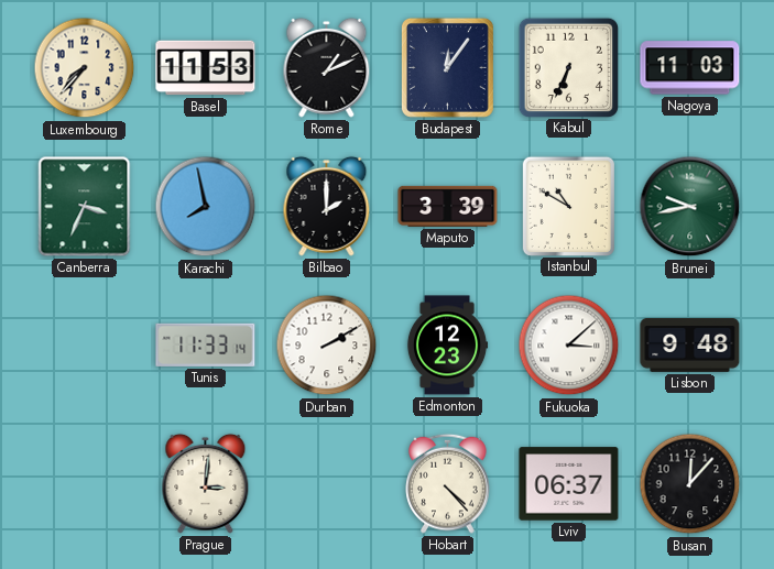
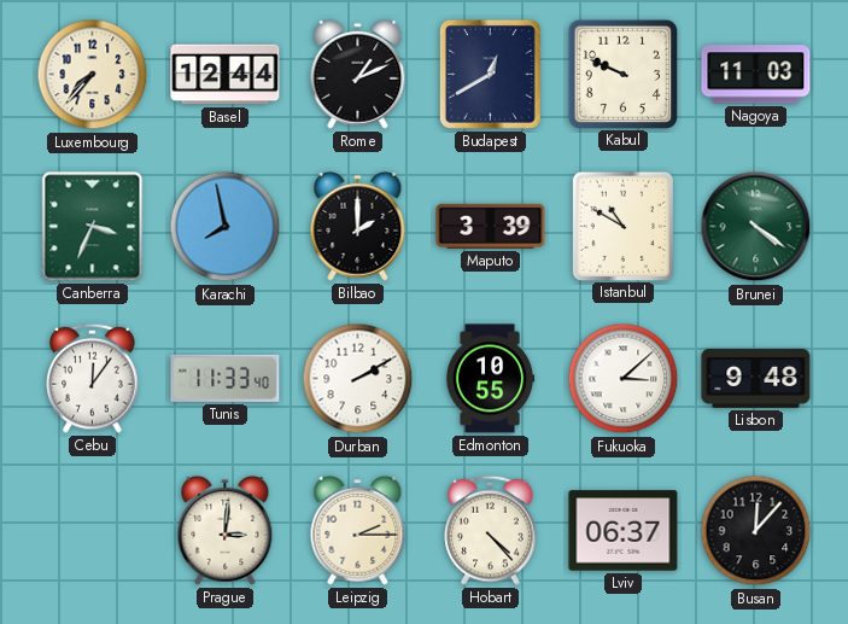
Basel: 11:53 -> 12:44 (226, 75)
Budapest: 12:06 -> 12:40 (490, 74)
Kabul: 6:34 -> 9:49 (622, 74)
Brunei: 9:43 -> 4:21 (756, 227)
Cebu: none -> 12:06 (93, 378)
Tunis: 11:33:14 -> 11:33:40 (226, 378)
Edmonton: 12:23 -> 10:55 (490, 379)
Leipzig: none -> 2:15 (358, 530)
